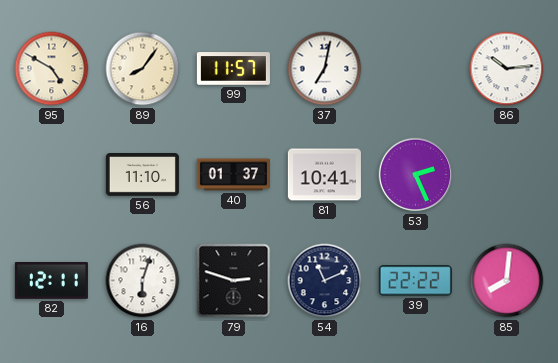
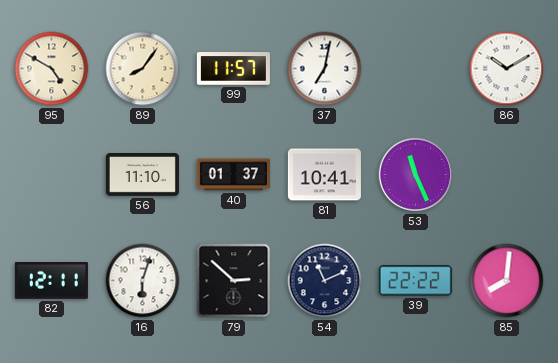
86: 10:14 -> 10:10 (507, 69)
53: 2:26 -> 11:26 (416, 175)
79: 2:48 -> 2:52 (234, 281)
